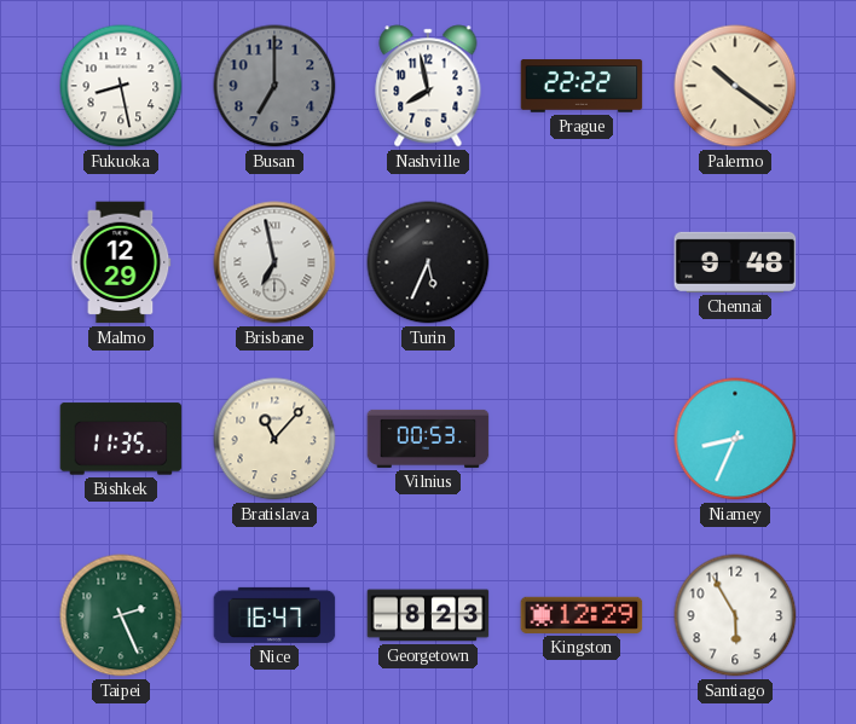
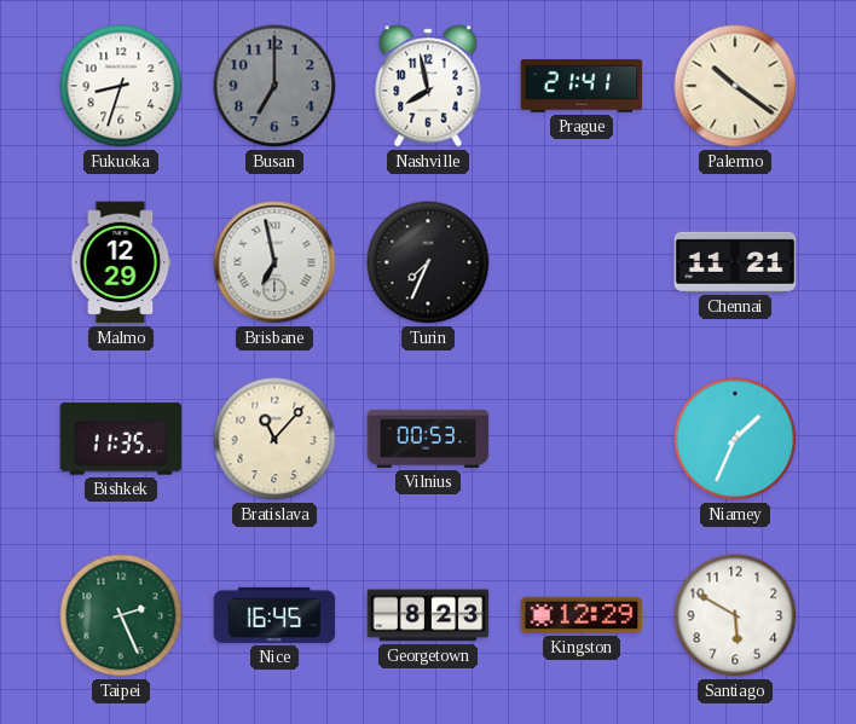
Fukuoka: 8:28 -> 8:33 (121, 86)
Prague: 22:22 -> 21:41 (582, 86)
Turin: 5:34 -> 7:34 (428, 262)
Chennai: 9:48 -> 11:21 (735, 262)
Niamey: 8:34 -> 1:34 (735, 439)
Nice: 16:47 -> 16:45 (274, 615)
Santiago: 5:55 -> 5:50 (735, 615)
